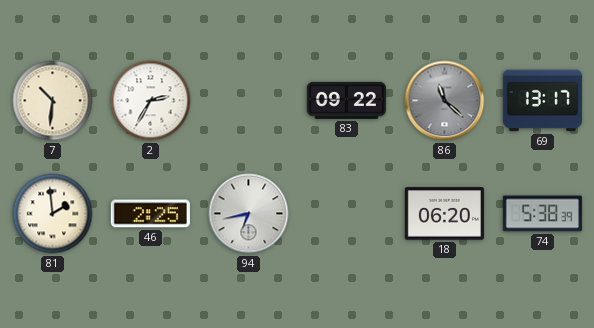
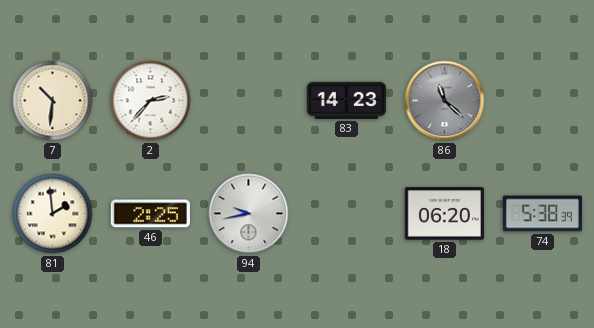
2: 2:35 -> 2:37 (151, 101)
83: 09:22 -> 14:23 (346, 100)
69: 13:17 -> none (542, 101)
94: 6:43 -> 9:43 (249, 214)
